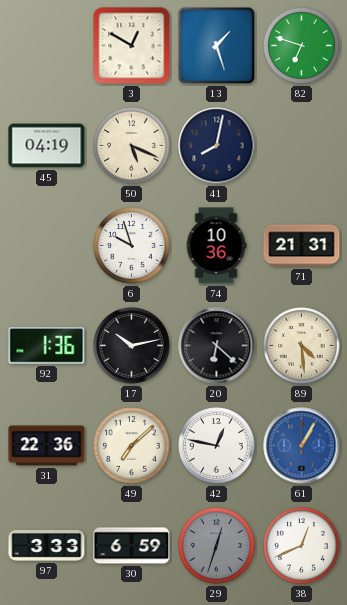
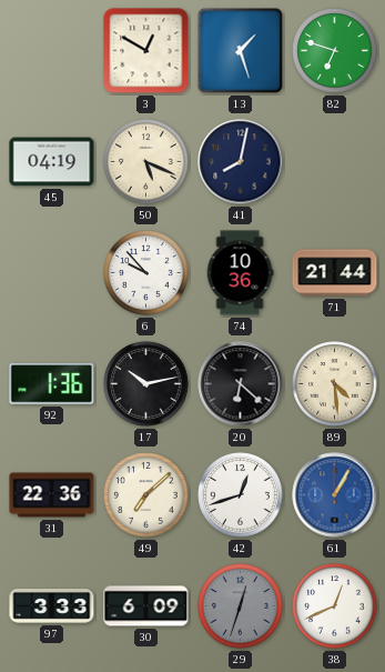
6: 9:57 -> 9:53 (146, 273)
71: 21:31 -> 21:44 (335, 273)
42: 12:47 -> 12:42 (241, 495)
30: 6:59 -> 6:09 (146, 606)
